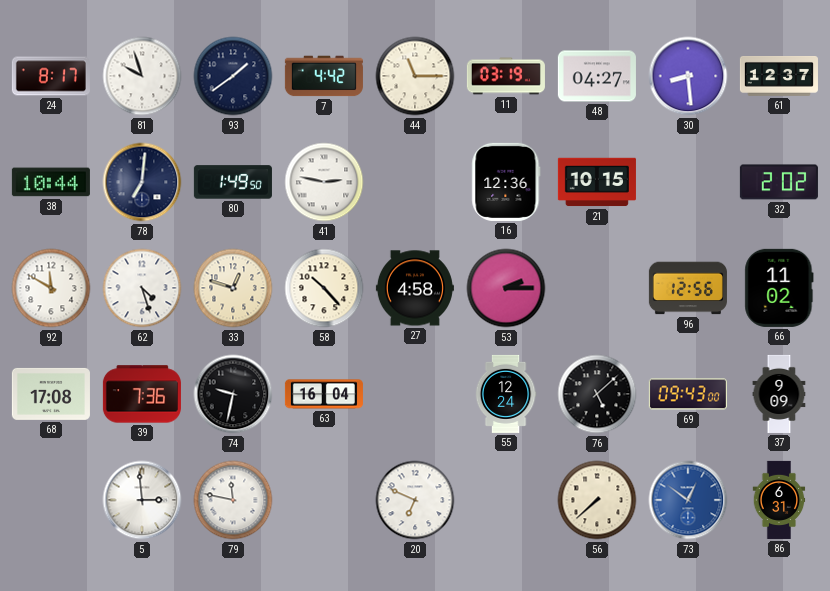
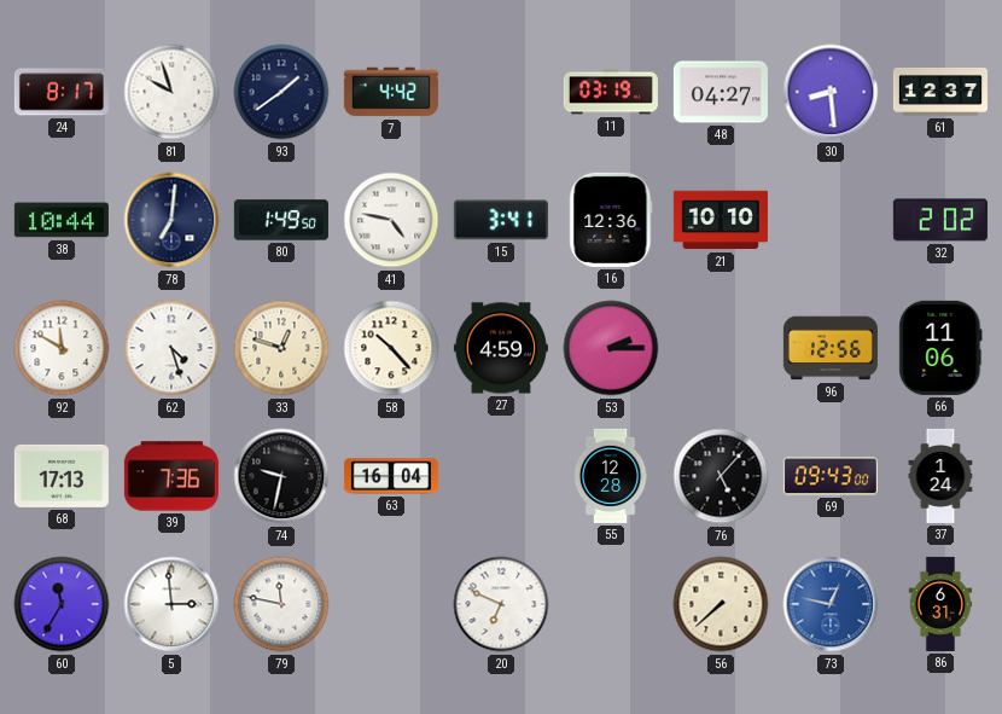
44: 11:15 -> none (415, 76)
41: 2:47 -> 4:47 (391, 220)
15: none -> 3:41 (501, 220)
21: 10:15 -> 10:10 (721, 220)
27: 4:58 -> 4:59 (501, 348)
66: 11:02 -> 11:06 (940, 348)
68: 17:08 -> 17:13 (62, 476)
55: 12:24 -> 12:28 (611, 476)
76: 5:08 -> 5:07 (721, 476)
37: 9:09 -> 1:24 (940, 476)
60: none -> 11:35 (62, 604)
73: 12:51 -> 12:47 (831, 604)
